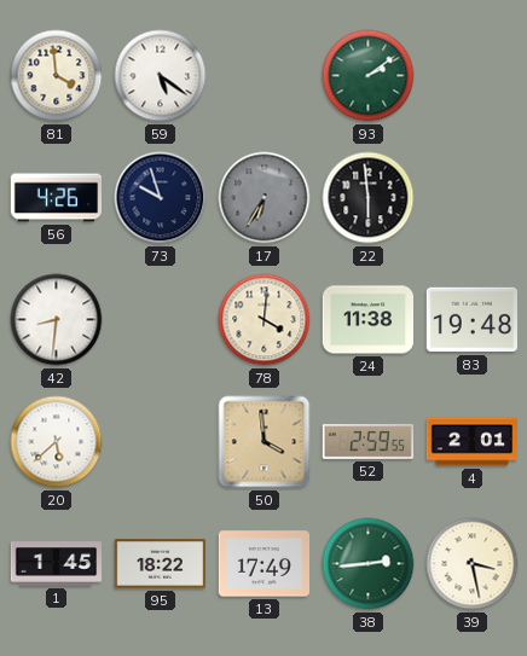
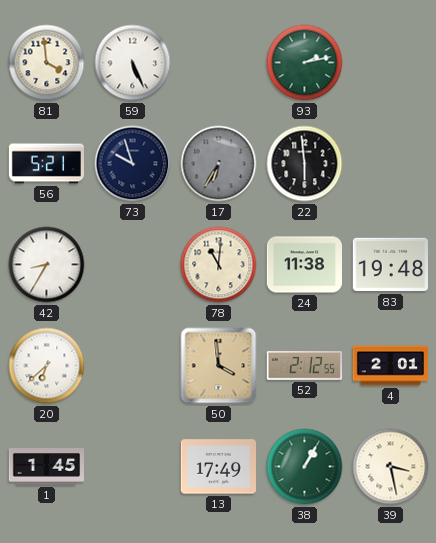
59: 5:21 -> 5:26 (133, 63)
93: 2:09 -> 2:13 (305, 63)
56: 4:26 -> 5:21 (47, 164)
42: 8:31 -> 8:35 (47, 265)
78: 4:01 -> 11:01 (219, 265)
20: 5:38 -> 6:38 (47, 366)
52: 2:59 -> 2:12 (304, 366)
95: 18:22 -> none (160, 564)
38: 2:44 -> 1:05 (305, 467)
